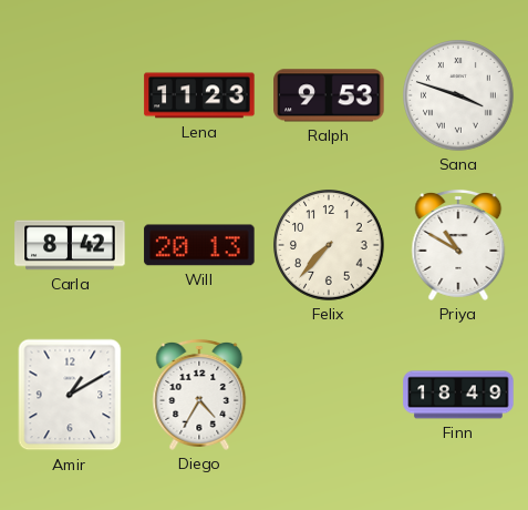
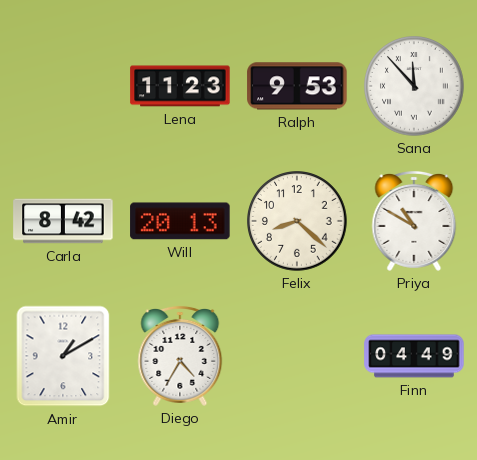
Sana: 3:48 -> 11:53 (415, 87)
Felix: 7:37 -> 8:22 (298, 222)
Finn: 18:49 -> 04:49 (414, 356)
